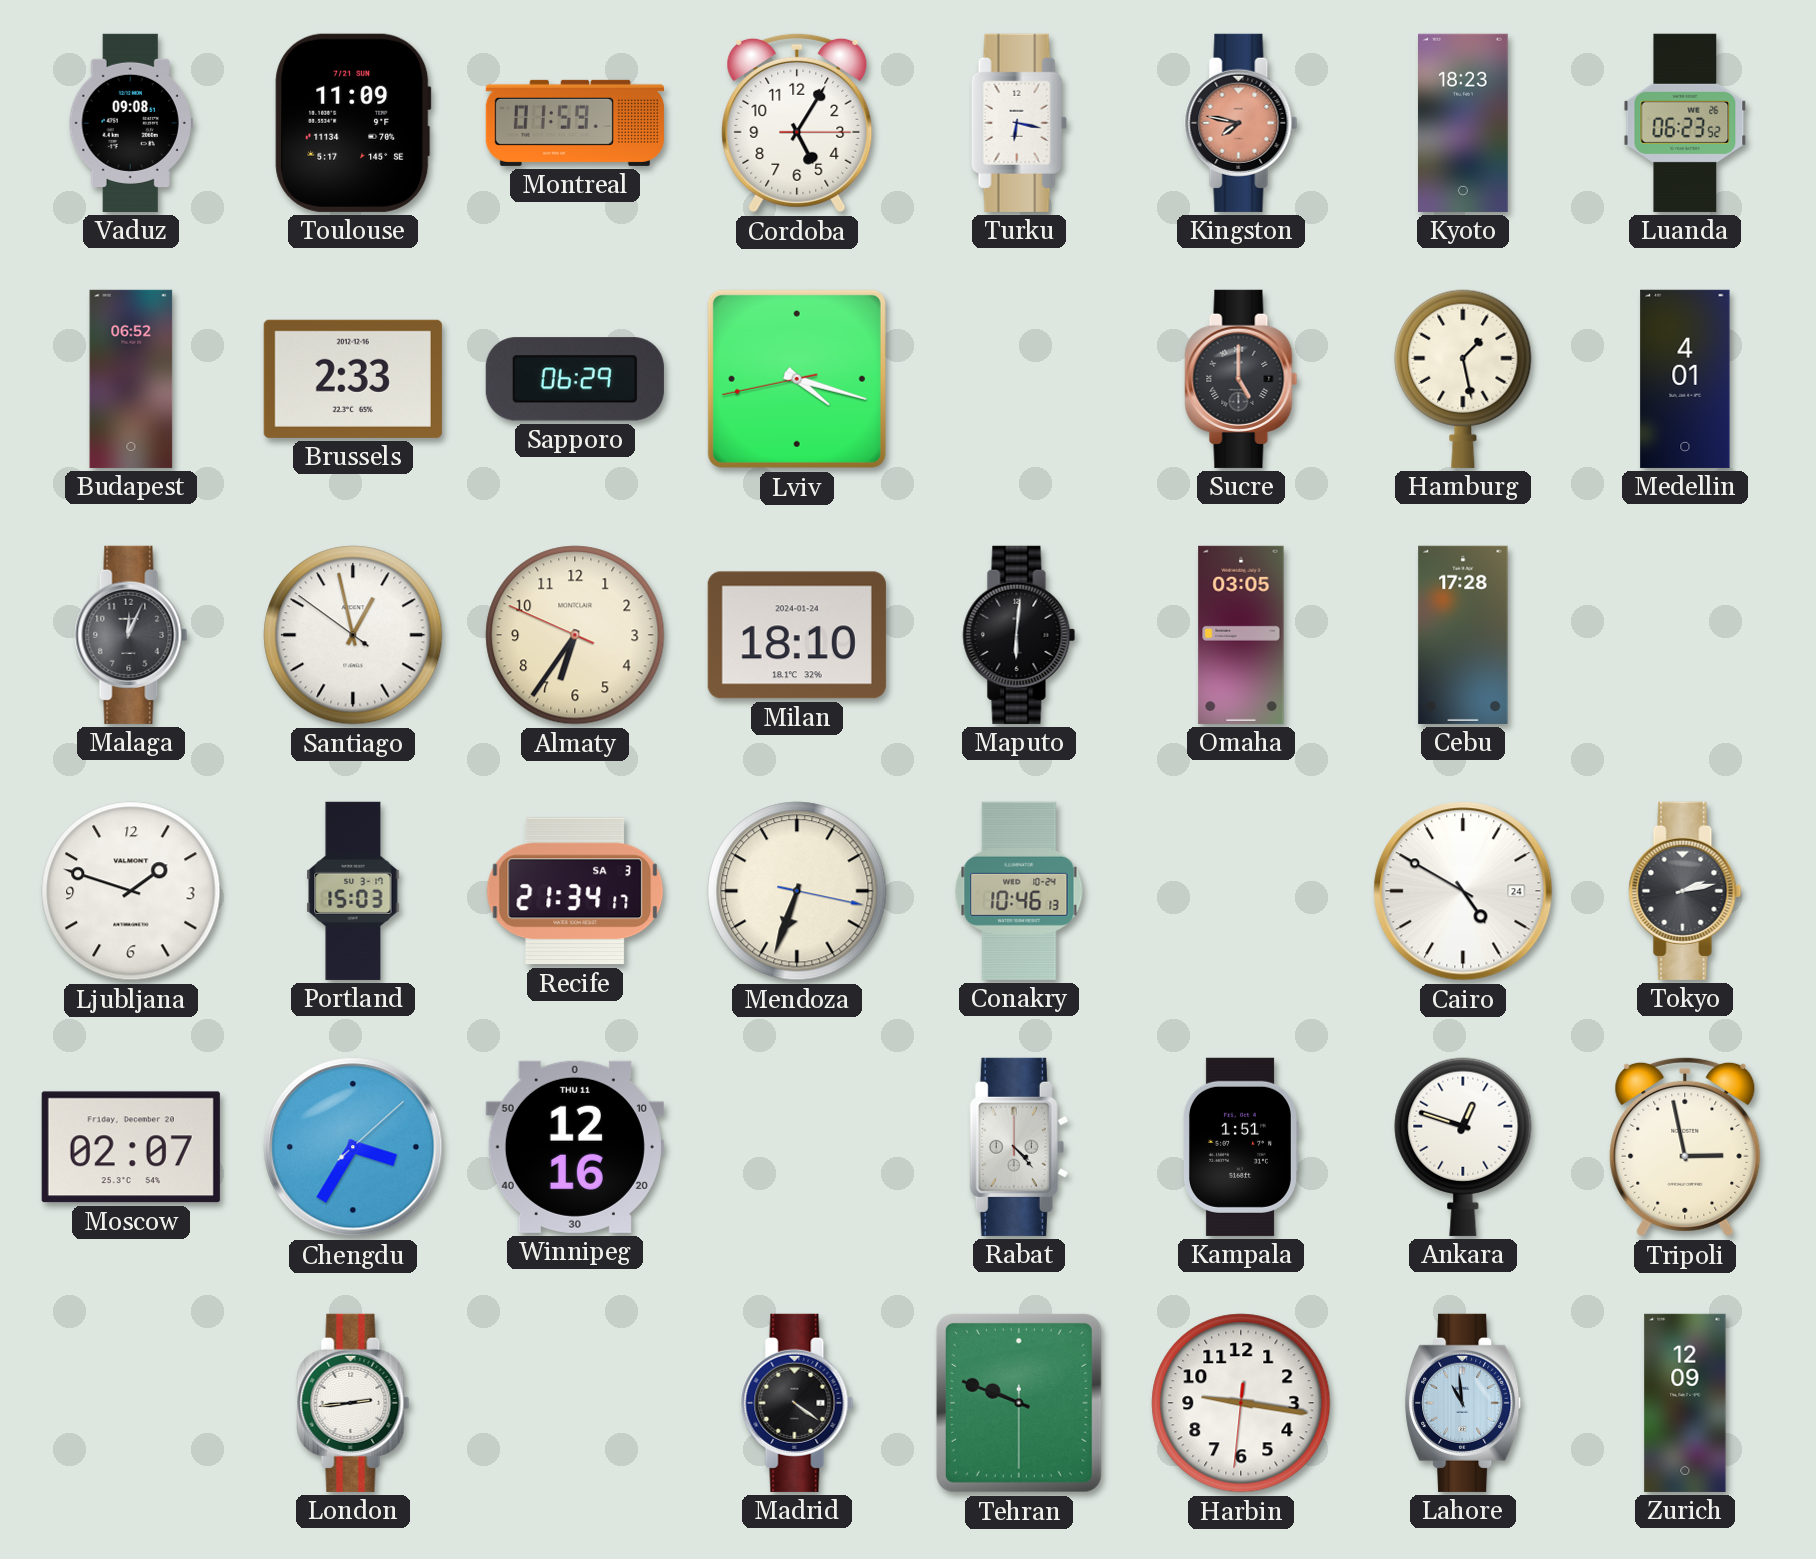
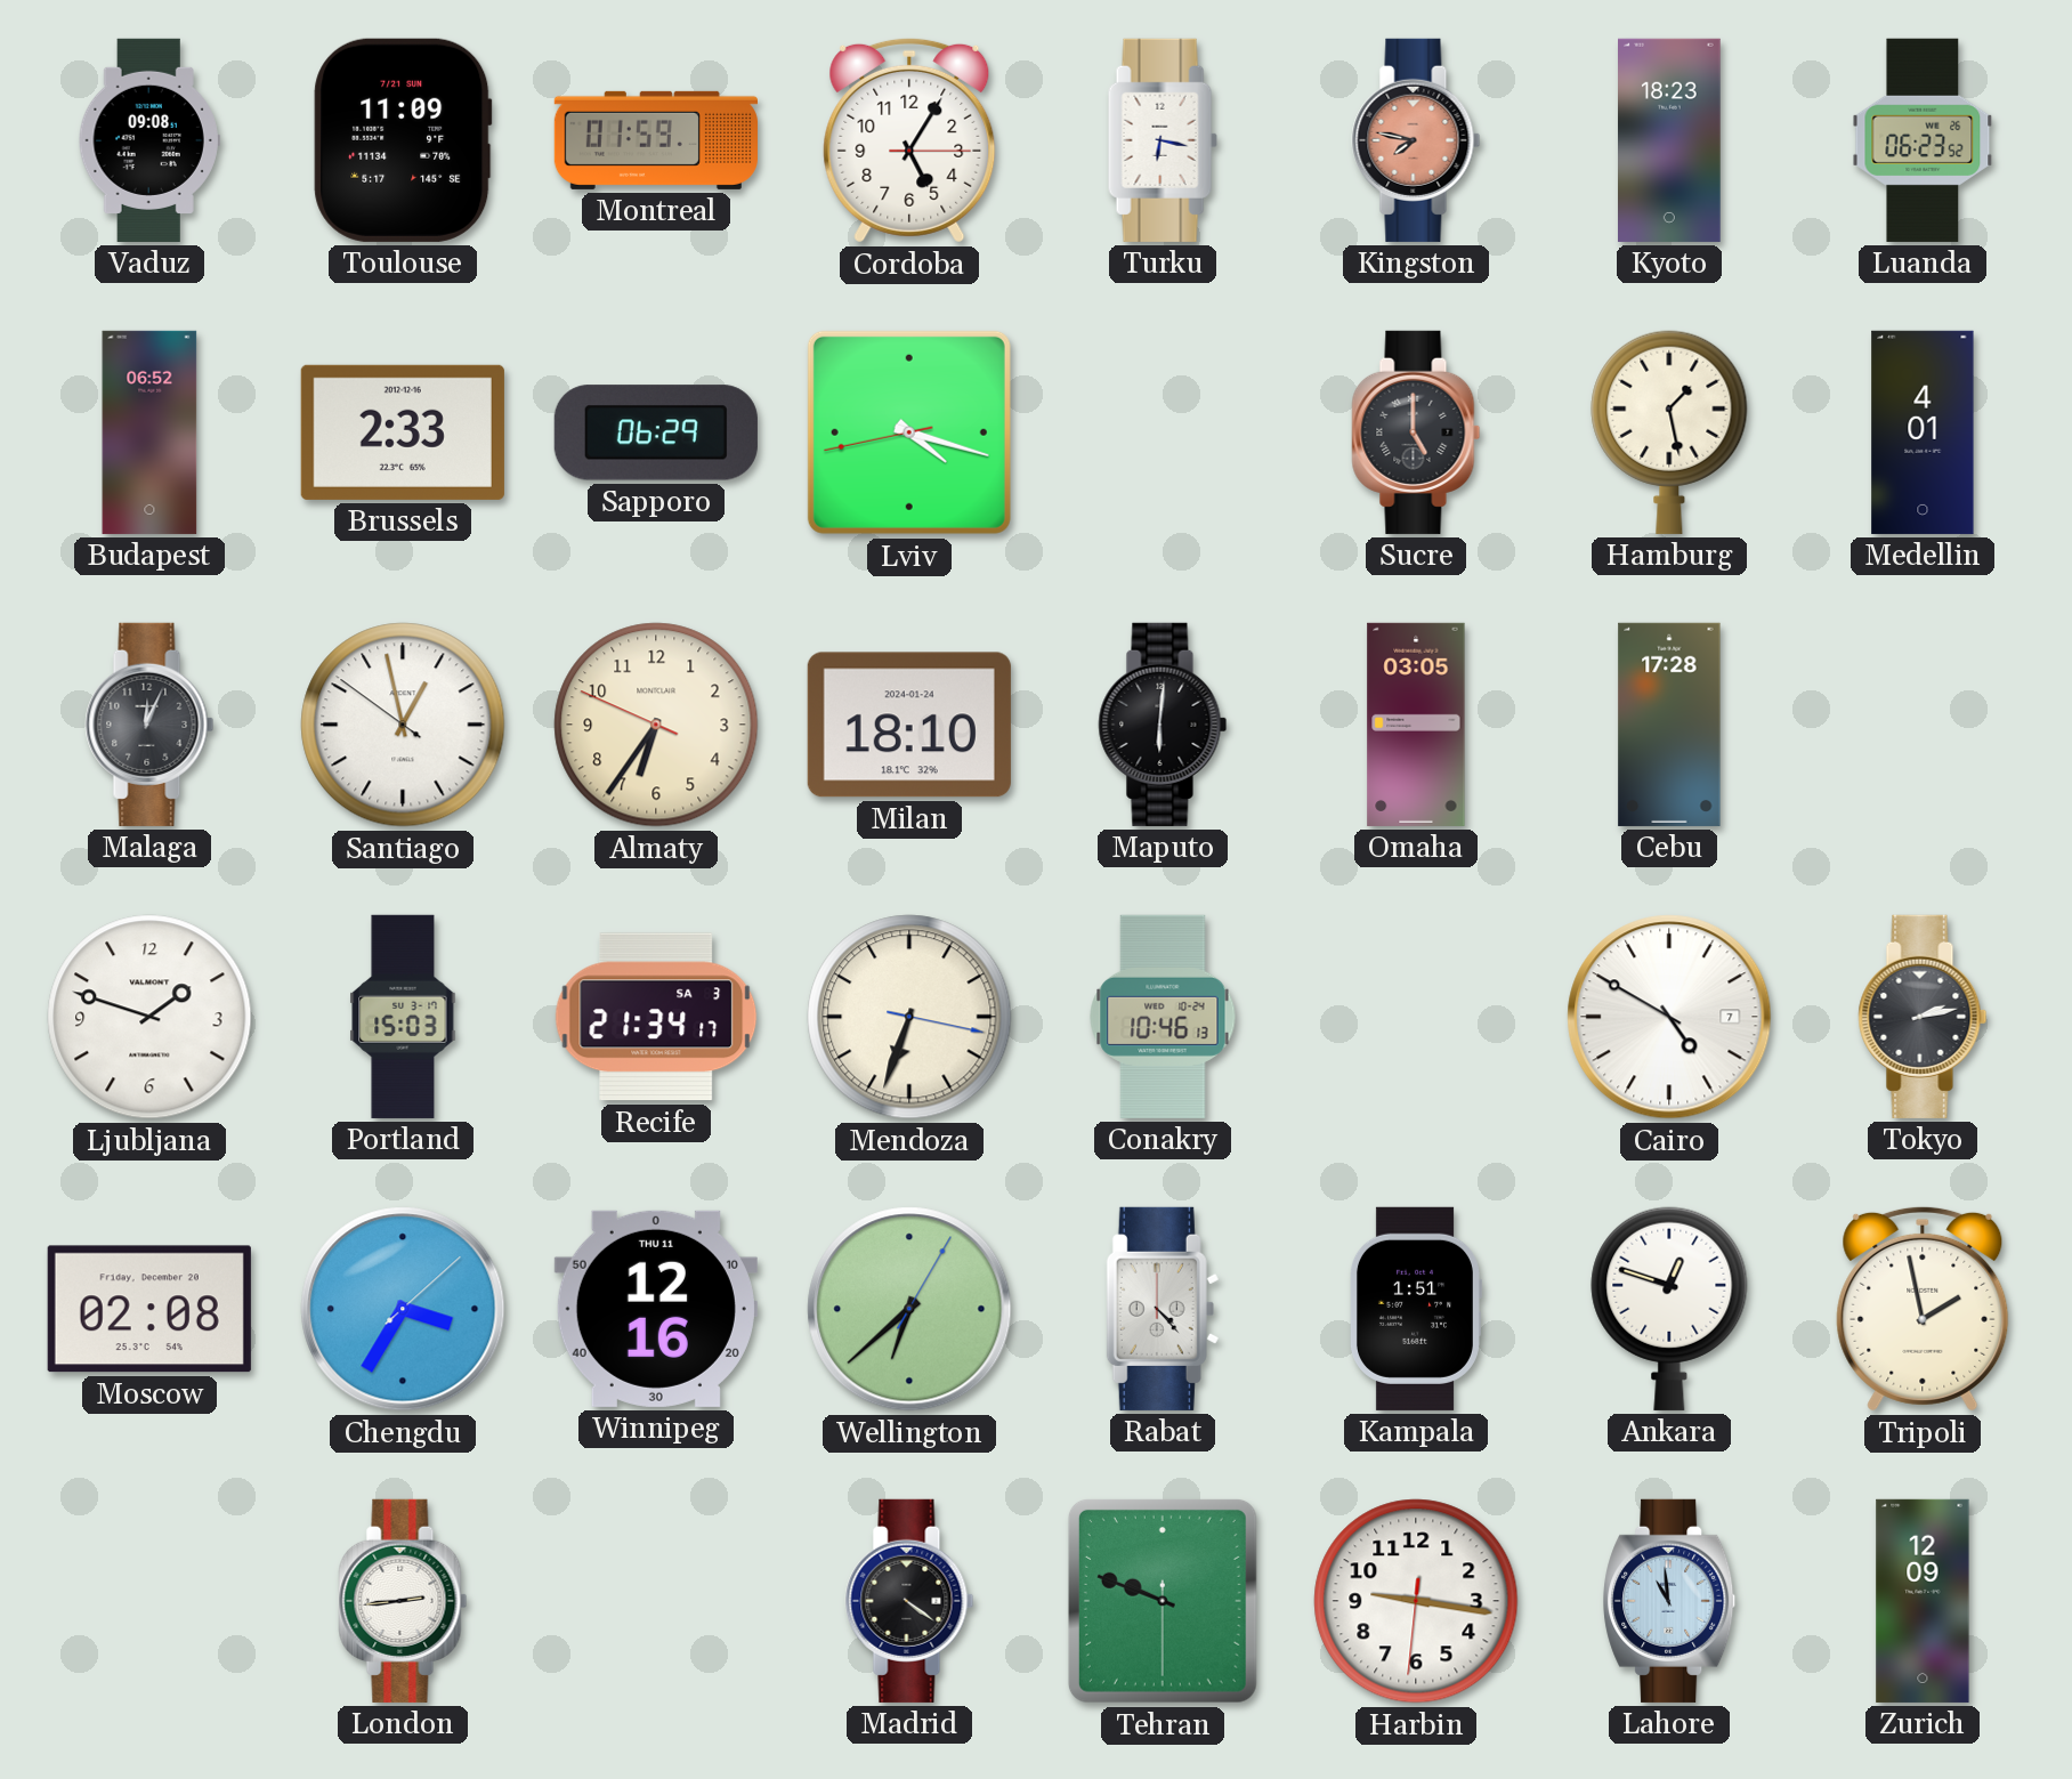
Cairo date: 24 -> 7 (1669, 1017)
Moscow: 02:07 -> 02:08 (149, 1309)
Wellington: none -> 6:38 (909, 1309)
Tripoli: 2:58 -> 1:58 (1923, 1309)
